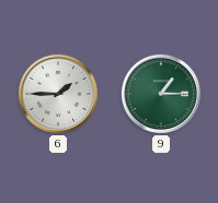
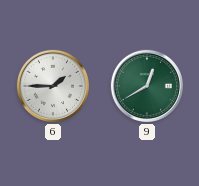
9: 1:15 -> 12:40 (147, 86)
